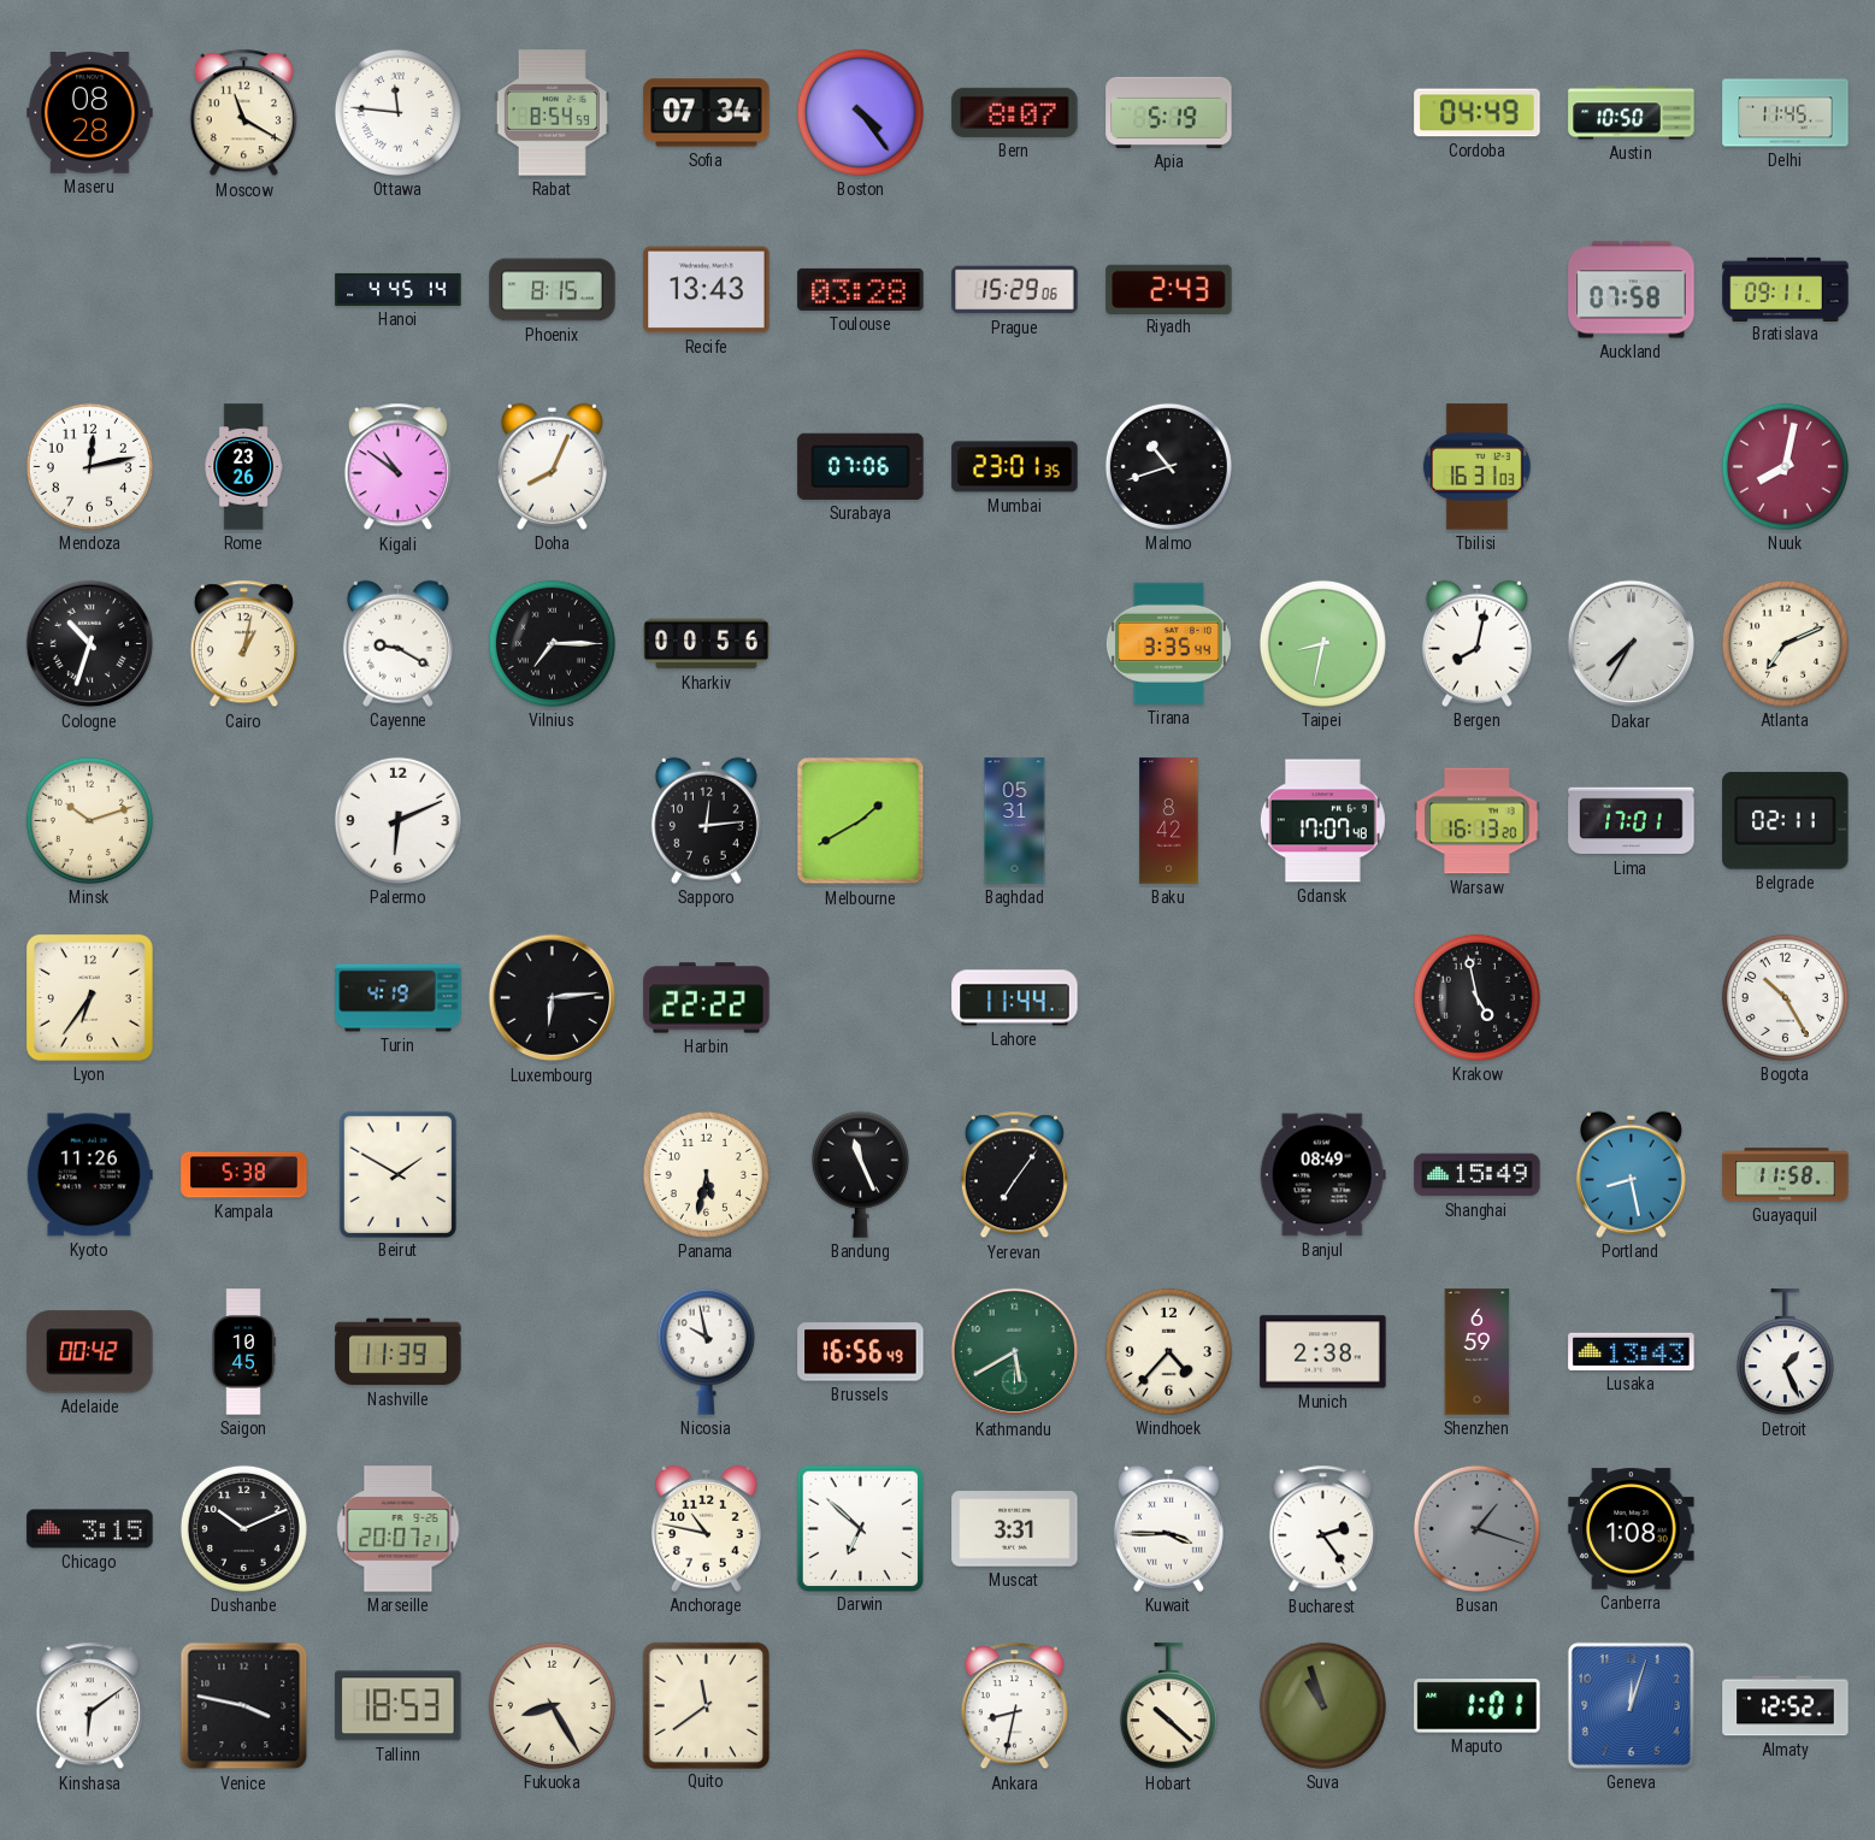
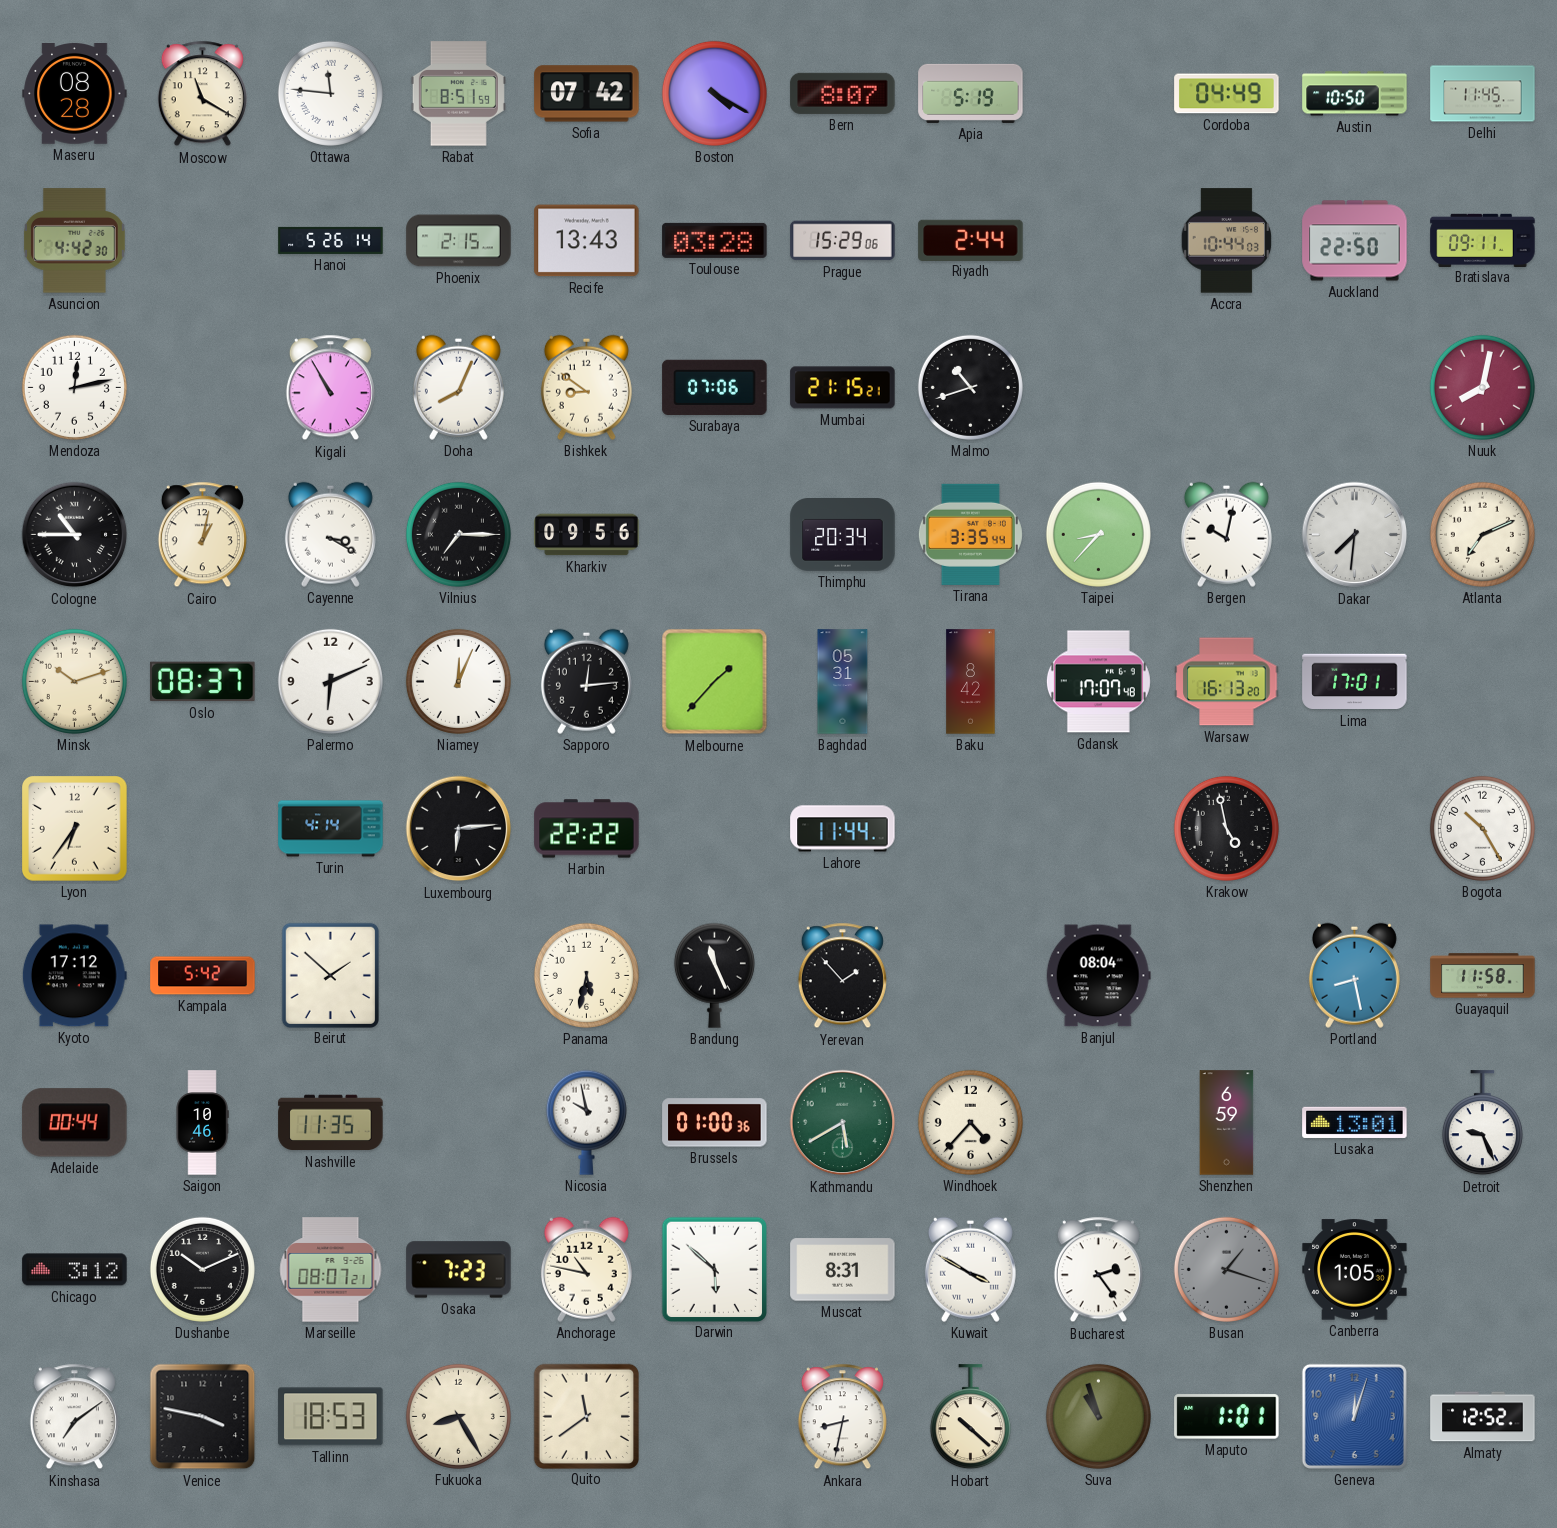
Rabat: 8:54 -> 8:51 (458, 94)
Sofia: 07:34 -> 07:42 (587, 94)
Boston: 4:24 -> 4:20 (714, 93)
Asuncion: none -> 4:42 (74, 241)
Hanoi: 4:45 -> 5:26 (331, 240)
Phoenix: 8:15 -> 2:15 (459, 241)
Riyadh: 2:43 -> 2:44 (971, 240)
Accra: none -> 10:44 (1227, 241)
Auckland: 07:58 -> 22:50 (1355, 241)
Rome: 23:26 -> none (243, 467)
Kigali: 10:51 -> 10:55 (330, 388)
Bishkek: none -> 8:51 (586, 387)
Mumbai: 23:01 -> 21:15 (843, 388)
Tbilisi: 16:31 -> none (1476, 467)
Cologne: 10:33 -> 10:45 (75, 535)
Cayenne: 9:20 -> 3:20 (330, 534)
Kharkiv: 00:56 -> 09:56 (587, 535)
Thimphu: none -> 20:34 (843, 535)
Taipei: 8:32 -> 8:37 (1098, 534)
Bergen: 8:02 -> 10:02 (1226, 534)
Dakar: 7:35 -> 7:31 (1355, 535)
Oslo: none -> 08:37 (203, 682)
Niamey: none -> 12:04 (458, 681)
Melbourne: 1:40 -> 1:37 (715, 682)
Belgrade: 02:11 -> none (1786, 821)
Turin: 4:19 -> 4:14 (331, 829)
Kyoto: 11:26 -> 17:12 (74, 976)
Kampala: 5:38 -> 5:42 (203, 976)
Beirut: 1:50 -> 1:52 (330, 975)
Yerevan: 7:06 -> 1:53 (842, 976)
Banjul: 08:49 -> 08:04 (1098, 976)
Shanghai: 15:49 -> none (1478, 1175)
Adelaide: 00:42 -> 00:44 (75, 1123)
Saigon: 10:45 -> 10:46 (202, 1123)
Nashville: 11:39 -> 11:35 (331, 1123)
Brussels: 16:56 -> 01:00 (715, 1123)
Munich: 2:38 -> none (1323, 1352)
Lusaka: 13:43 -> 13:01 (1355, 1122)
Detroit: 1:26 -> 9:26 (1482, 1123)
Chicago: 3:15 -> 3:12 (75, 1270)
Marseille: 20:07 -> 08:07 (331, 1270)
Osaka: none -> 7:23 (459, 1270)
Darwin: 6:52 -> 5:52 (714, 1269)
Muscat: 3:31 -> 8:31 (843, 1270)
Kuwait: 3:45 -> 3:50 (970, 1269)
Canberra: 1:08 -> 1:05 (1355, 1270)
Kinshasa: 6:09 -> 7:09 (74, 1417)
